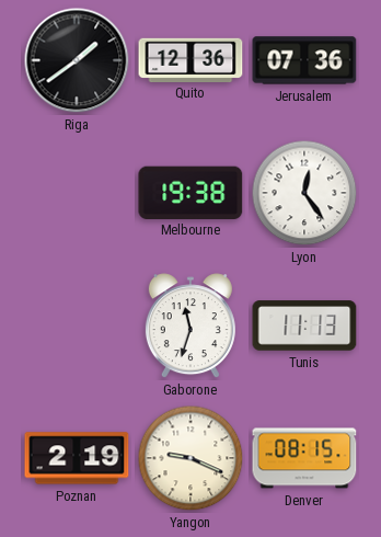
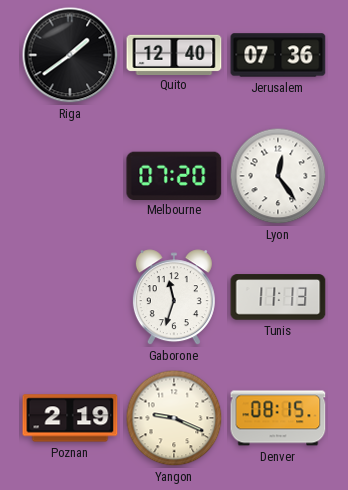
Quito: 12:36 -> 12:40 (174, 54)
Melbourne: 19:38 -> 07:20 (174, 175)
